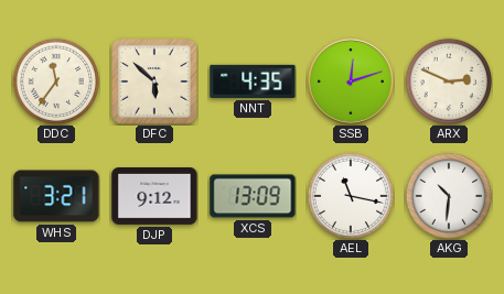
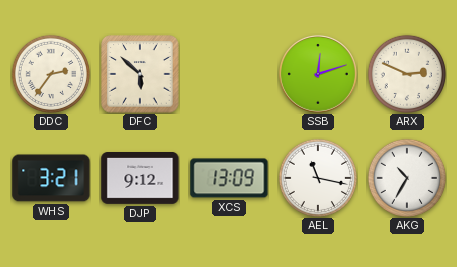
DDC: 11:36 -> 2:36 (51, 74)
NNT: 4:35 -> none (253, 81)
AKG: 10:31 -> 10:35 (407, 178)
